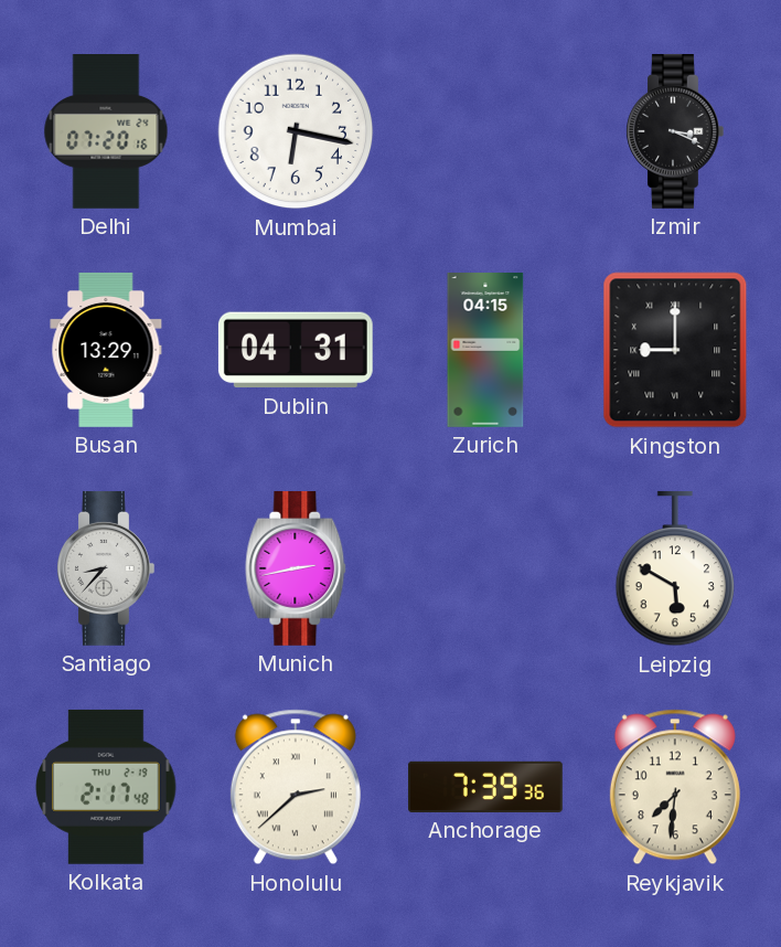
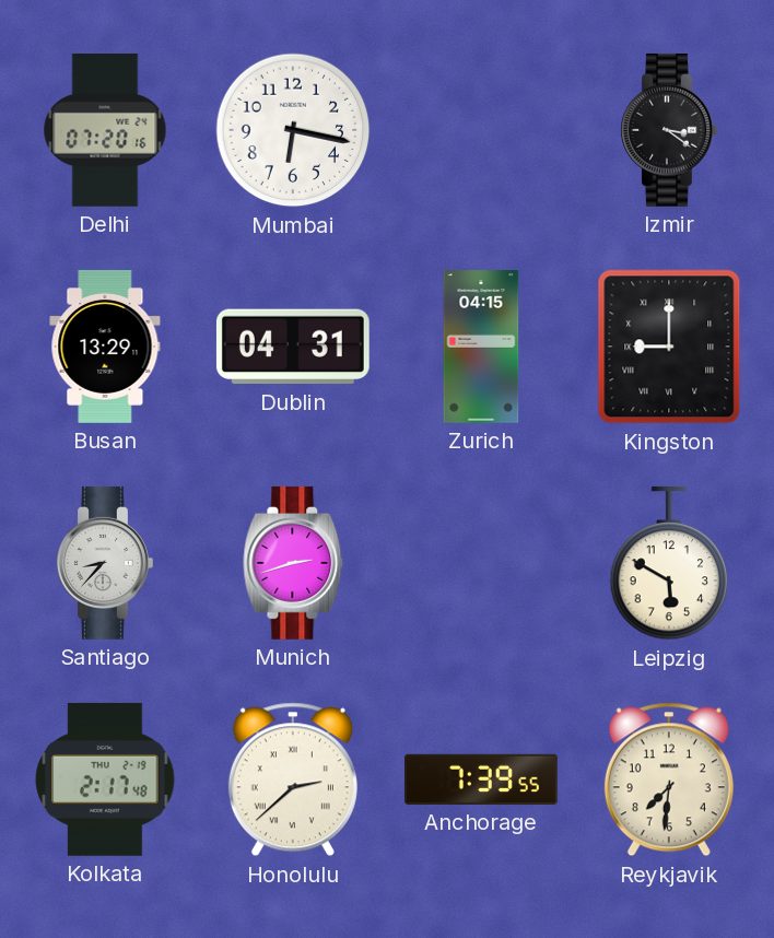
Izmir: 3:19 -> 3:21 (669, 130)
Munich: 2:43 -> 2:42 (293, 563)
Anchorage: 7:39:36 -> 7:39:55 (482, 779)
